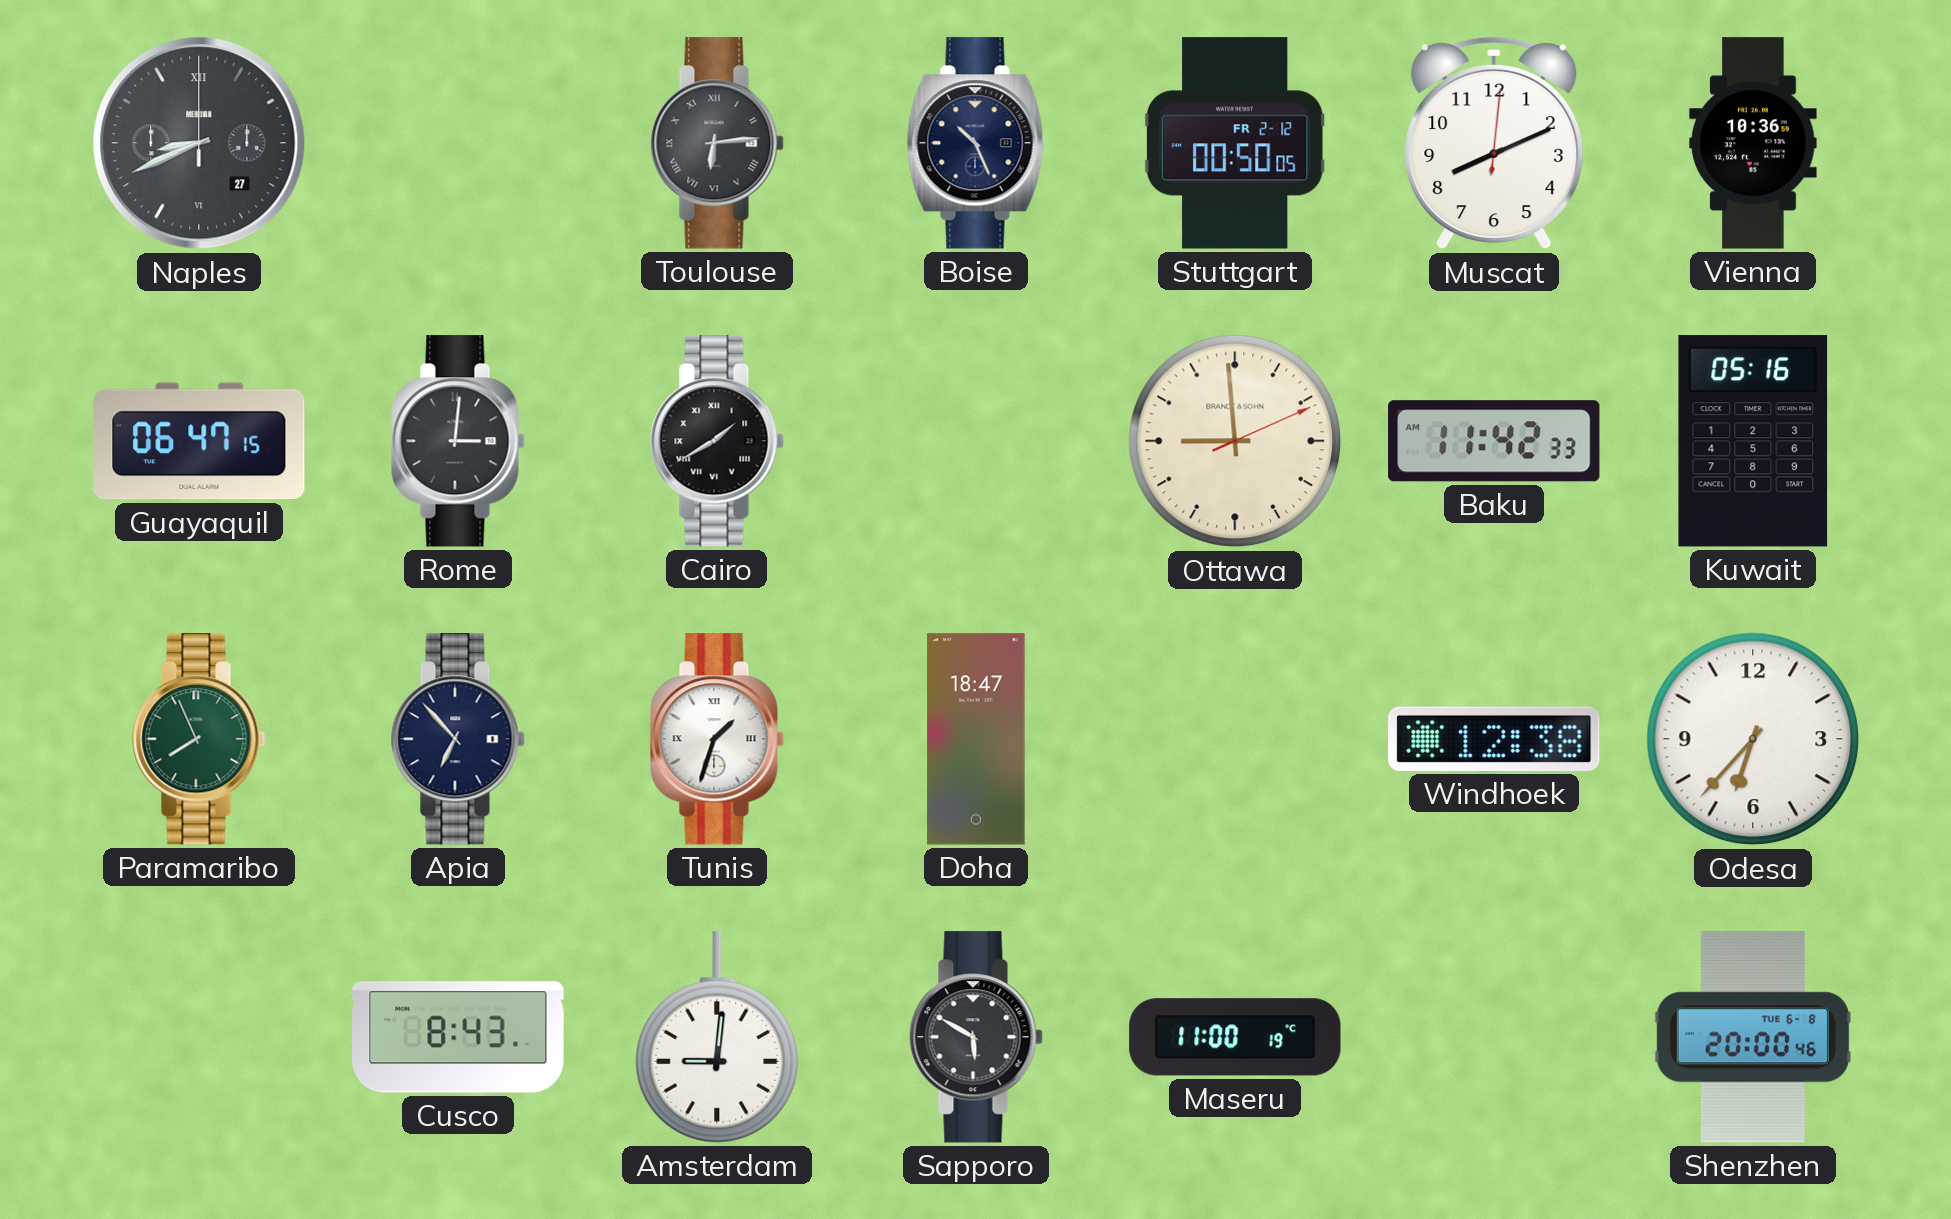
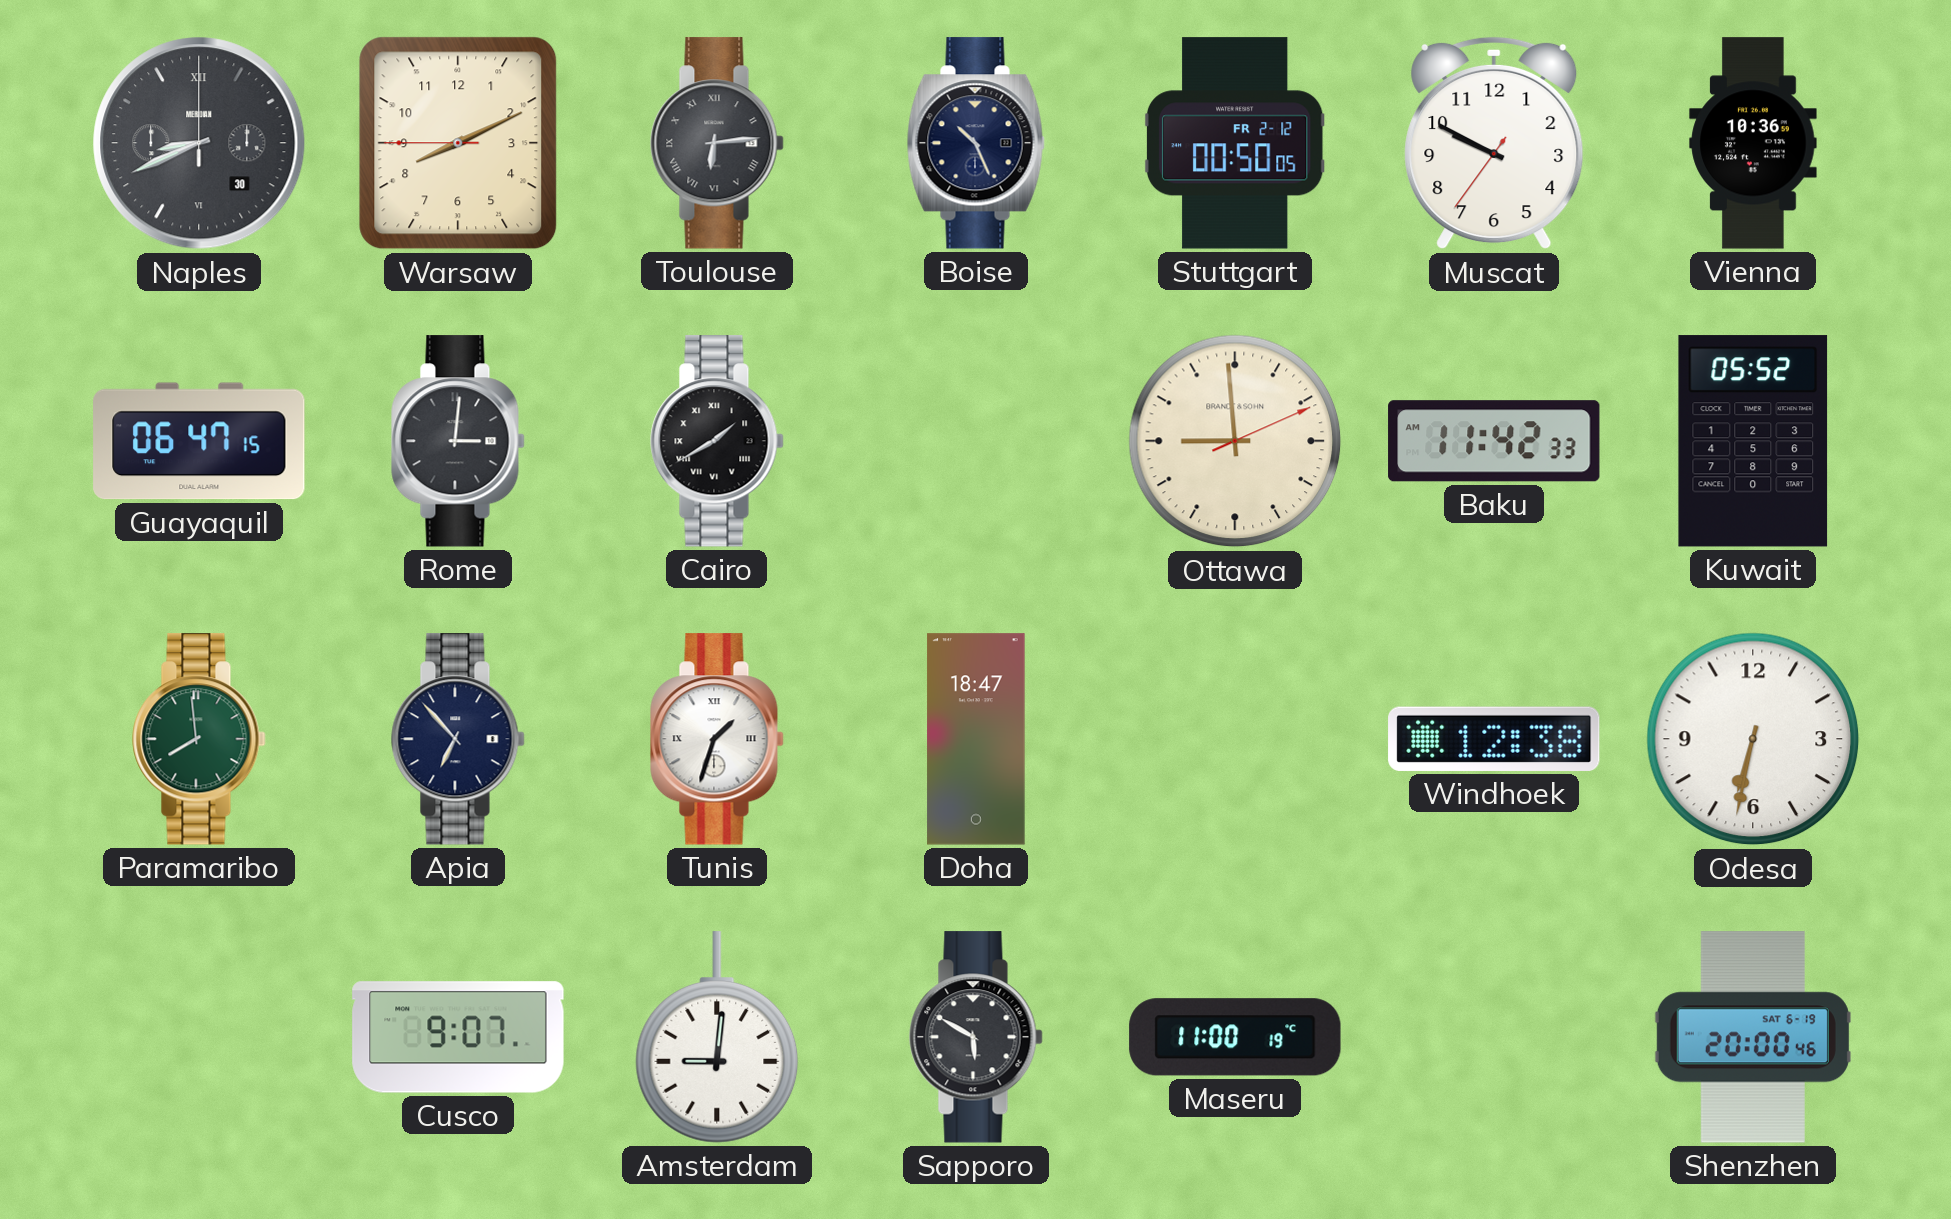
Naples date: 27 -> 30 (199, 143)
Warsaw: none -> 8:10 (458, 143)
Muscat: 8:11 -> 9:49 (1494, 143)
Kuwait: 05:16 -> 05:52 (1753, 441)
Paramaribo: 7:56 -> 7:59 (199, 739)
Odesa: 6:37 -> 6:32 (1753, 739)
Cusco: 8:43 -> 9:07 (458, 1037)
Shenzhen date: TUE 6-8 -> SAT 6-19 (1753, 1037)
